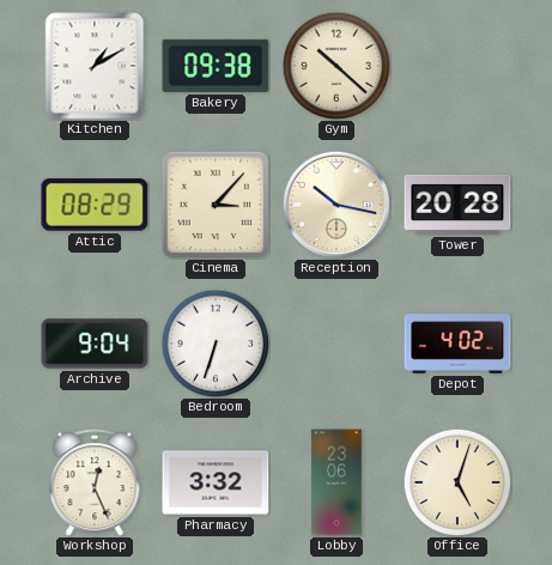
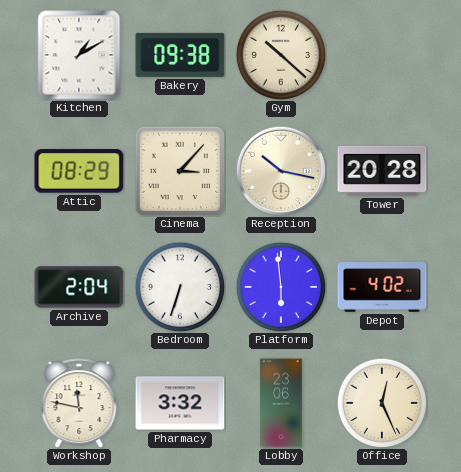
Archive: 9:04 -> 2:04 (79, 287)
Platform: none -> 5:59 (281, 287)
Workshop: 12:26 -> 11:47 (79, 403)
Office: 5:03 -> 12:26 (382, 403)
